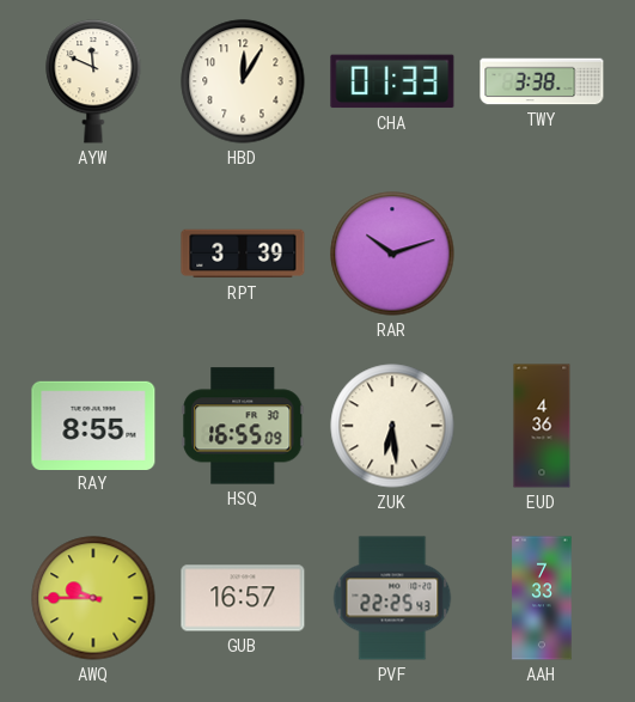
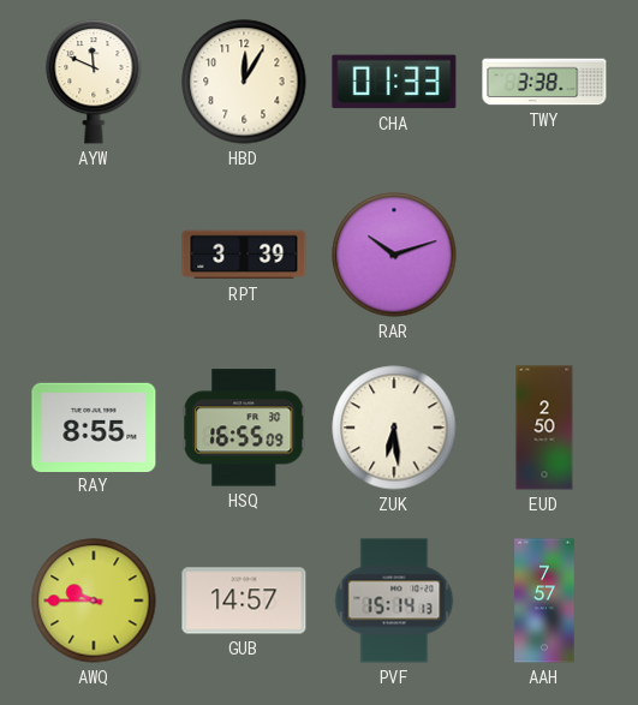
EUD: 4:36 -> 2:50 (544, 428)
GUB: 16:57 -> 14:57 (244, 601)
PVF: 22:25 -> 15:14 (394, 601)
AAH: 7:33 -> 7:57 (544, 601)
